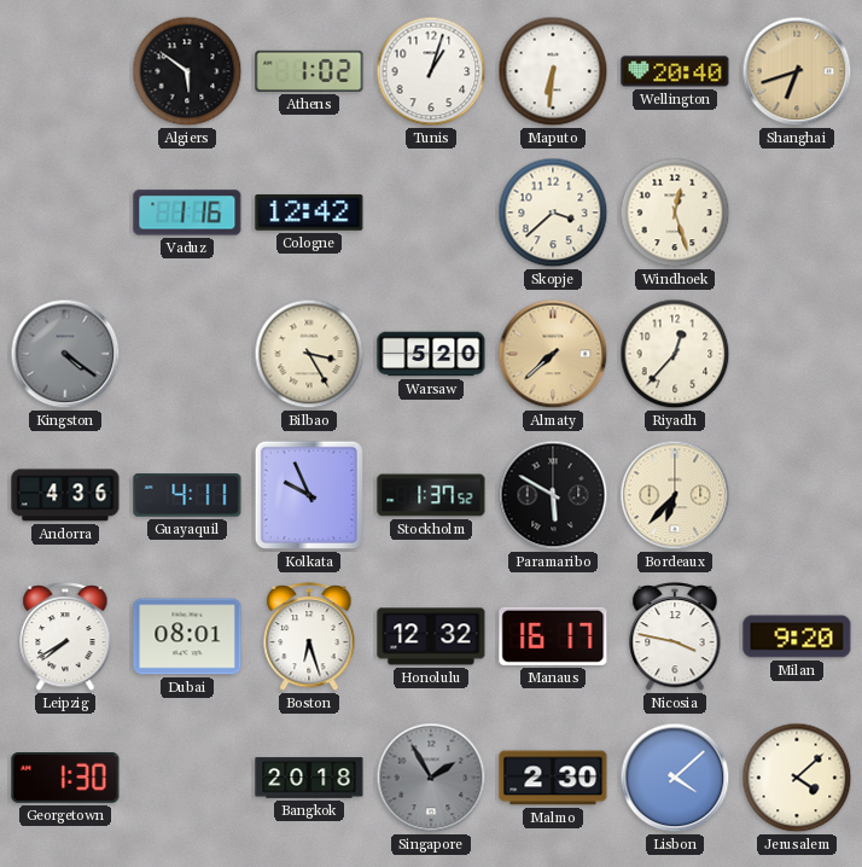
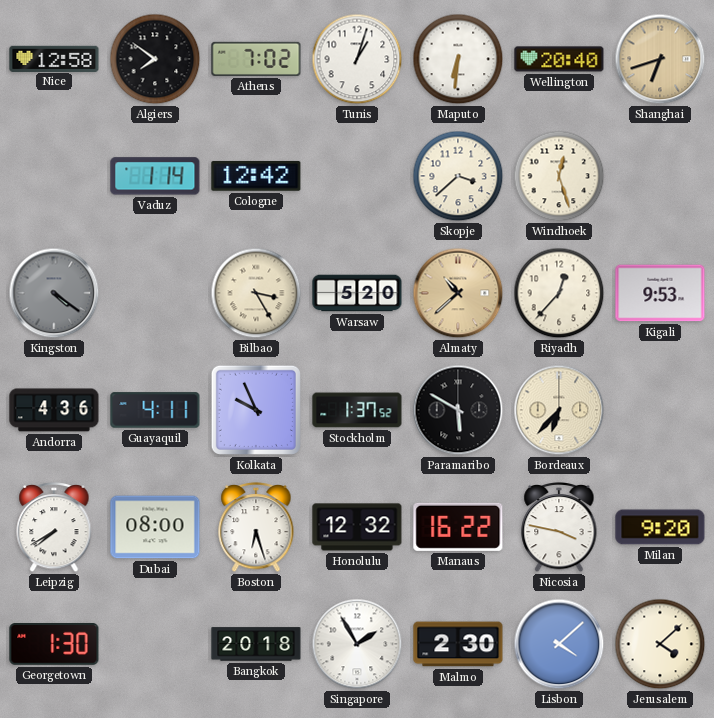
Nice: none -> 12:58 (54, 58)
Algiers: 5:51 -> 7:51 (155, 59)
Athens: 1:02 -> 7:02 (256, 59)
Vaduz: 1:16 -> 1:14 (155, 176)
Almaty: 7:38 -> 10:38 (458, 293)
Kigali: none -> 9:53 (660, 293)
Dubai: 08:01 -> 08:00 (155, 527)
Manaus: 16:17 -> 16:22 (458, 527)
Singapore dial: grey -> white (357, 644)
